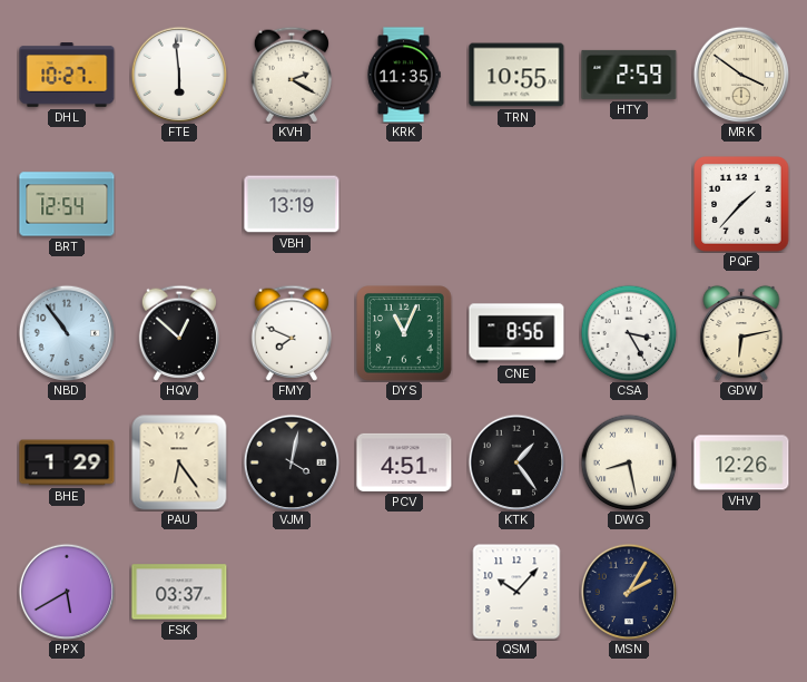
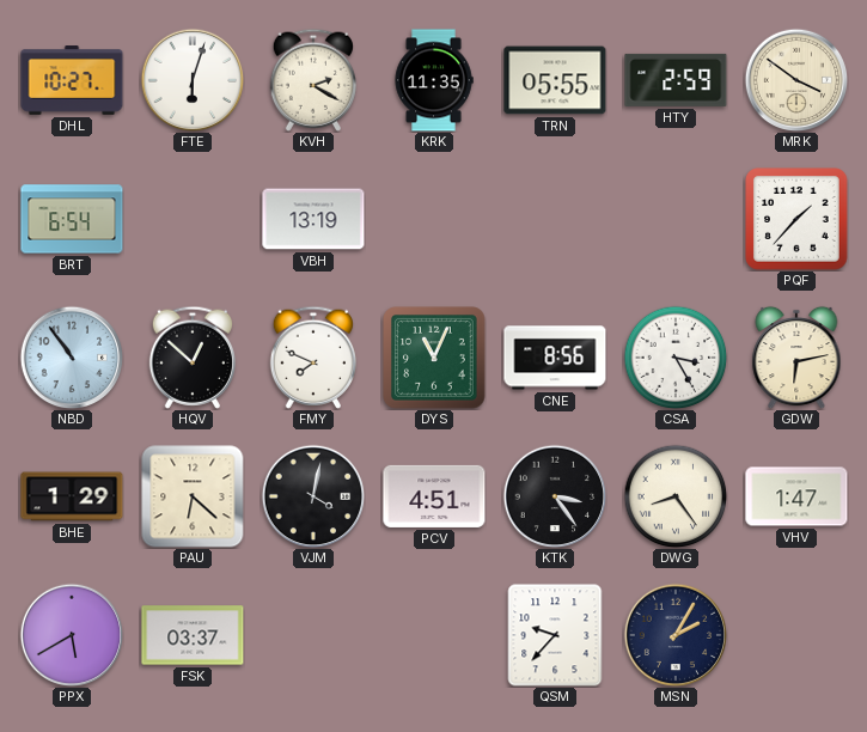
FTE: 5:59 -> 6:03 (193, 80)
TRN: 10:55 -> 05:55 (555, 80)
BRT: 12:54 -> 6:54 (72, 219)
PAU: 6:24 -> 6:22 (193, 496)
KTK: 1:24 -> 3:24 (555, 496)
DWG: 8:28 -> 8:24 (676, 496)
VHV: 12:26 -> 1:47 (796, 496)
QSM: 10:07 -> 9:37 (555, 635)
